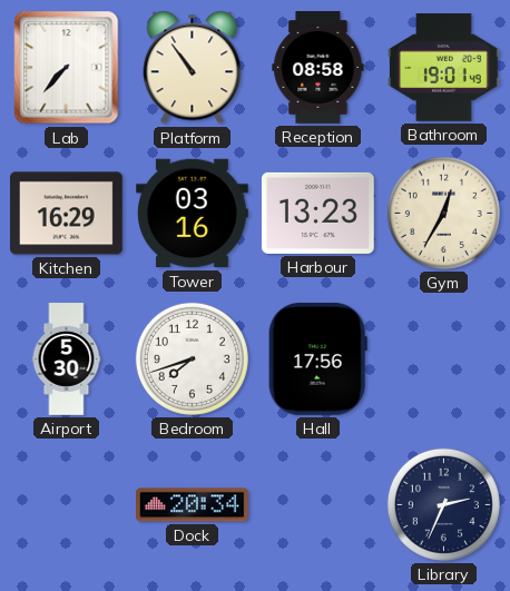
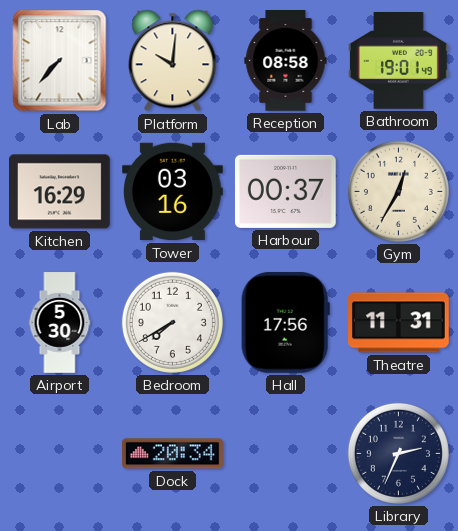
Platform: 10:54 -> 10:01 (173, 61)
Harbour: 13:23 -> 00:37 (285, 191)
Bedroom: 7:42 -> 7:40 (172, 322)
Theatre: none -> 11:31 (399, 323)
